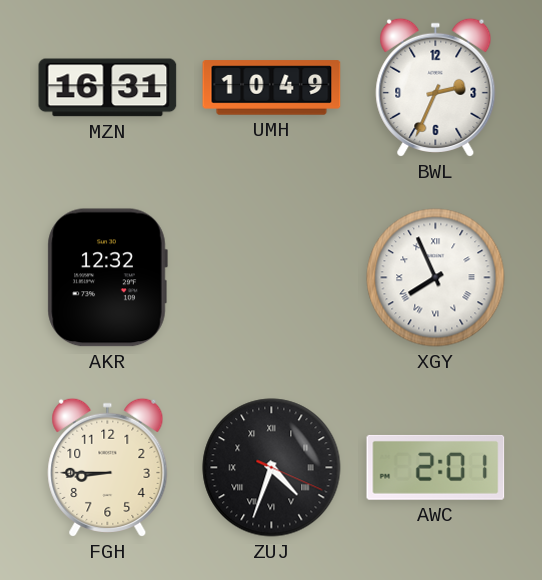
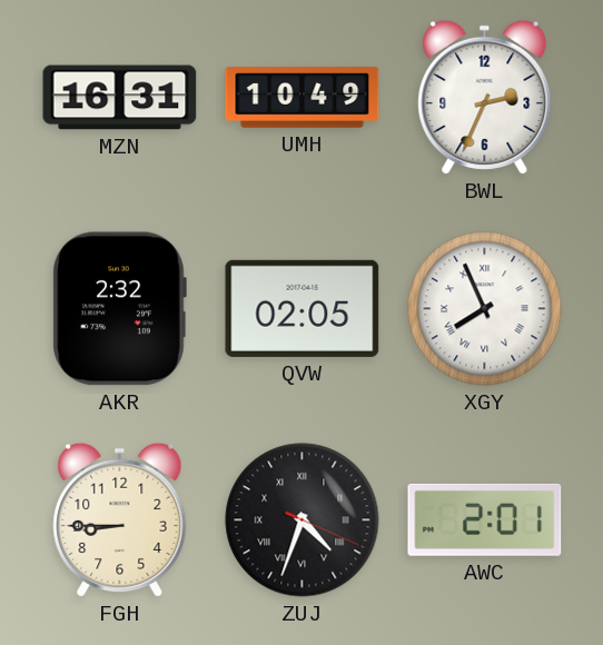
AKR: 12:32 -> 2:32 (119, 309)
QVW: none -> 02:05 (303, 308)
